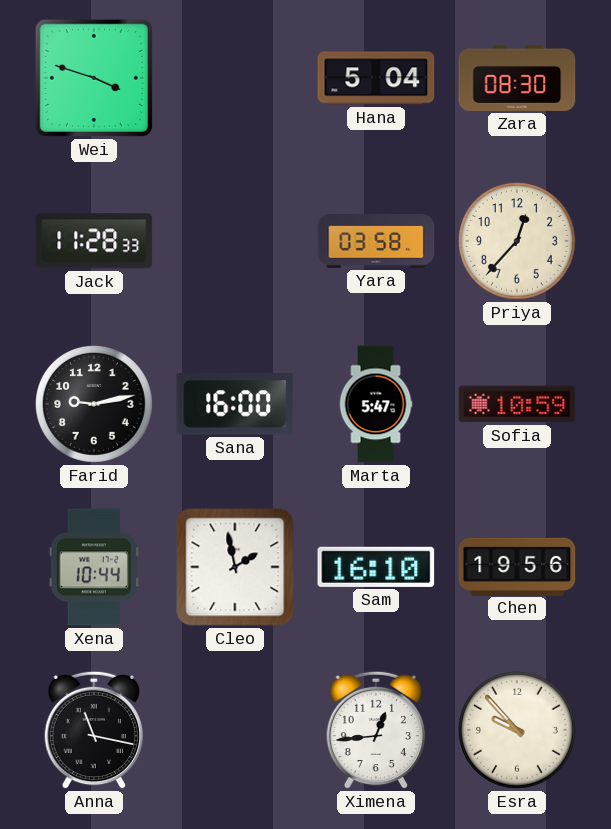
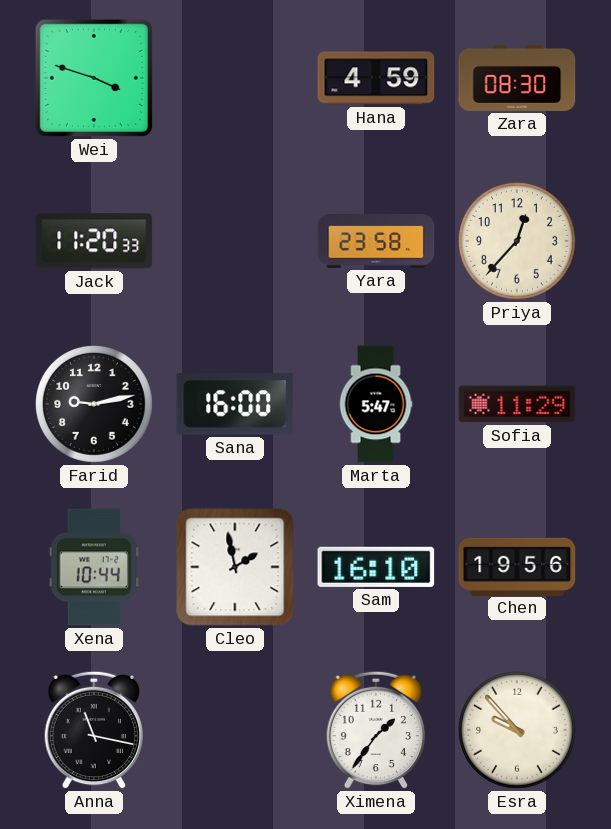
Hana: 5:04 -> 4:59 (376, 78)
Jack: 11:28 -> 11:20 (94, 241)
Yara: 03:58 -> 23:58 (376, 241)
Sofia: 10:59 -> 11:29 (517, 404)
Ximena: 12:44 -> 1:36 (375, 730)
